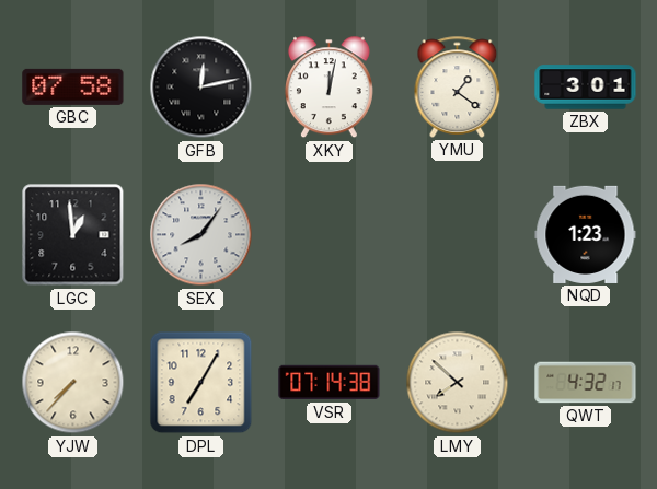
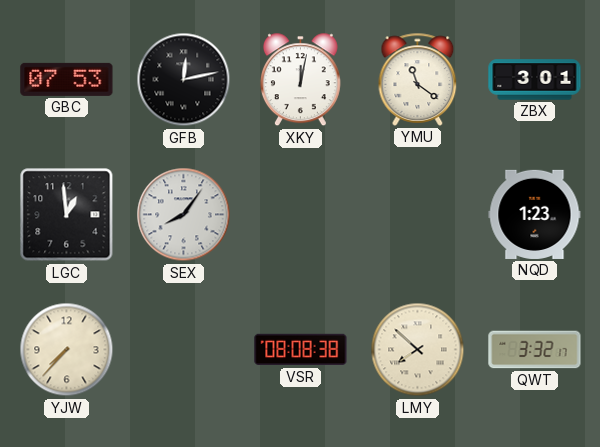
GBC: 07:58 -> 07:53 (67, 79)
YMU: 1:21 -> 11:21 (418, 79)
DPL: 7:05 -> none (201, 383)
VSR: 07:14 -> 08:08 (301, 350)
QWT: 4:32 -> 3:32 (535, 350)
